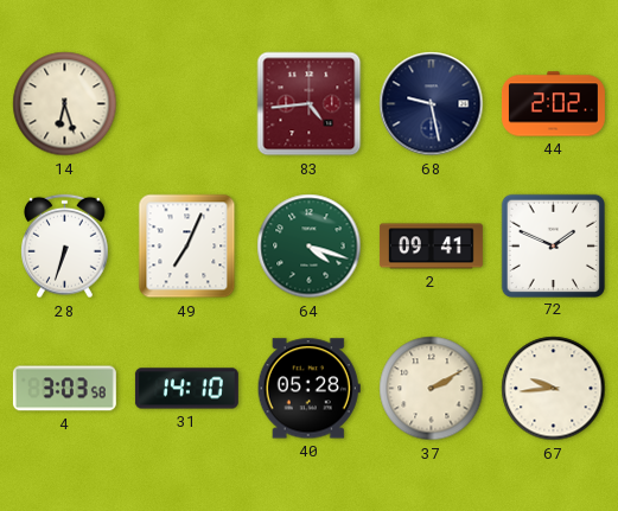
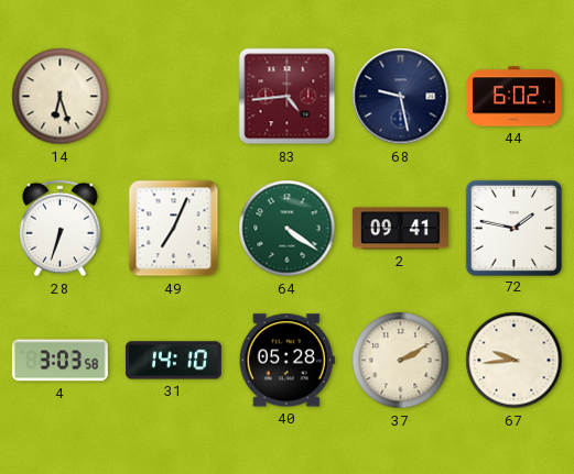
44: 2:02 -> 6:02 (513, 97)
64: 4:18 -> 4:21 (288, 229)
72: 1:49 -> 1:47 (513, 228)
